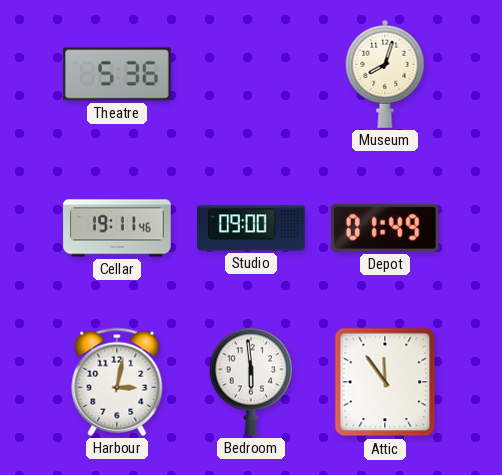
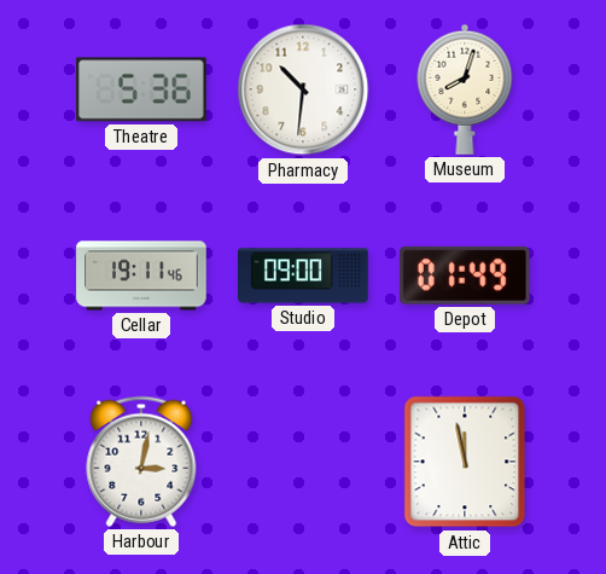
Pharmacy: none -> 10:31 (303, 89)
Bedroom: 5:59 -> none (251, 382)
Attic: 11:54 -> 11:58 (465, 462)
